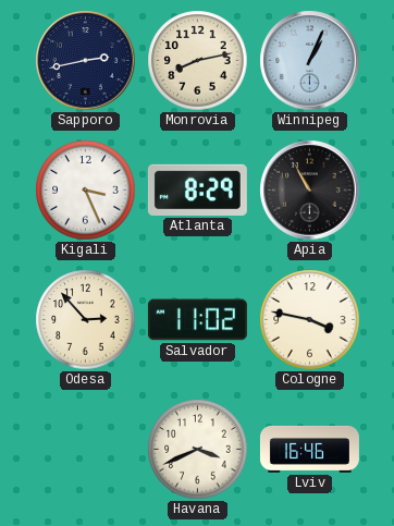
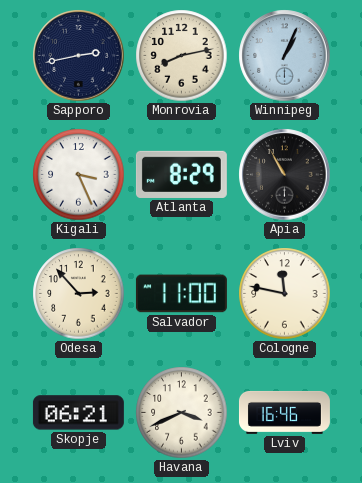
Salvador: 11:02 -> 11:00 (181, 294)
Cologne: 3:47 -> 11:47 (285, 294)
Skopje: none -> 06:21 (78, 413)
